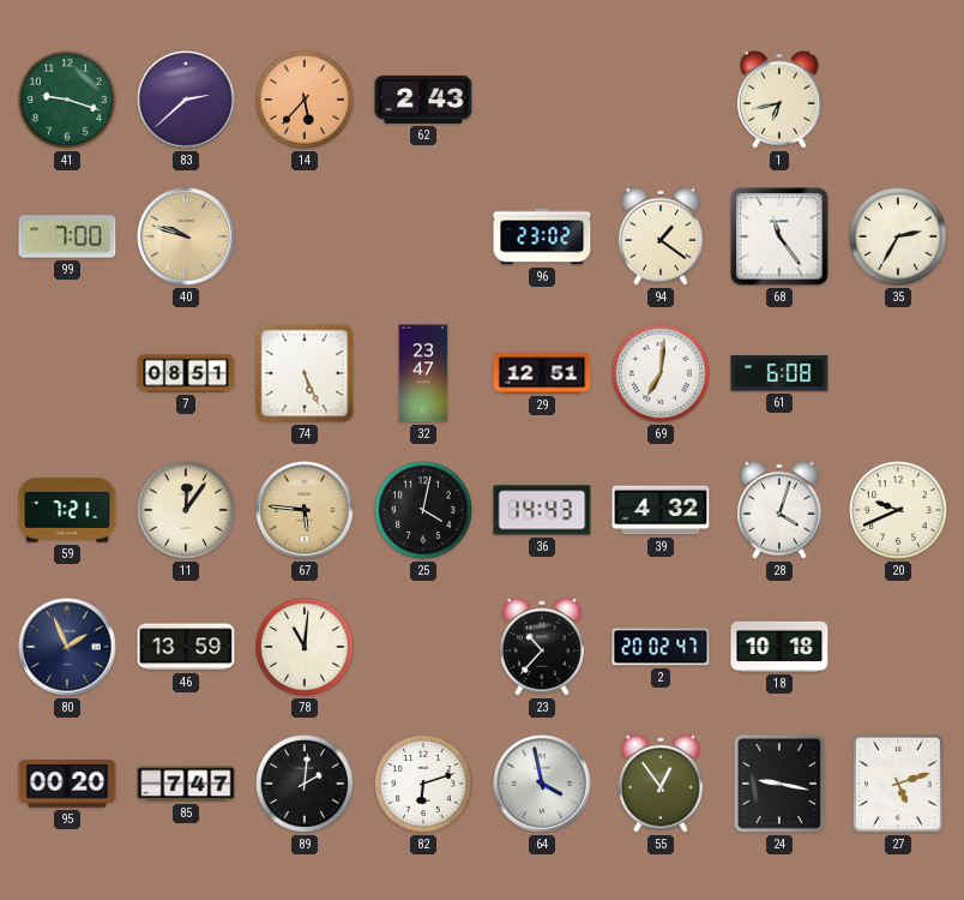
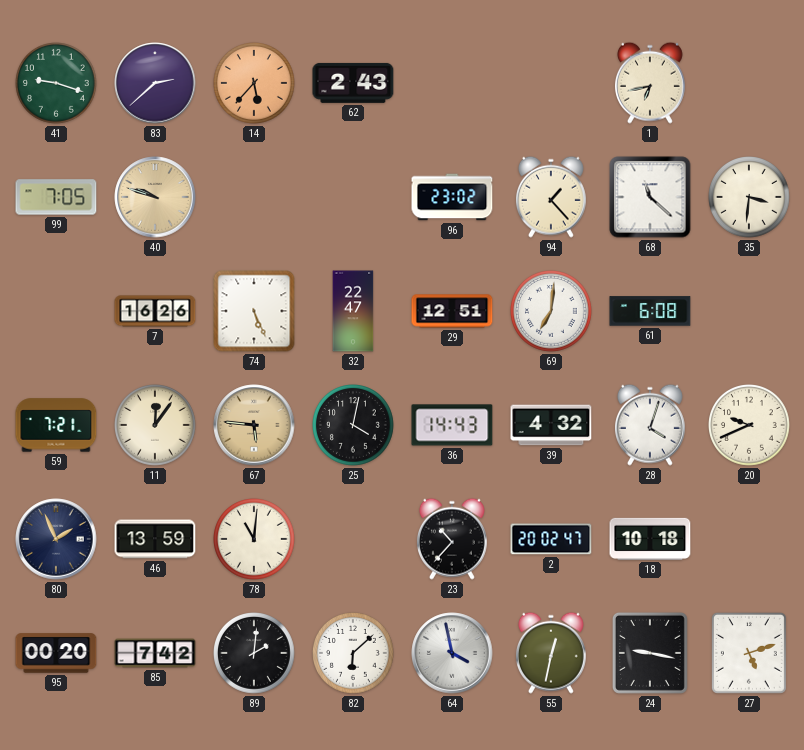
99: 7:00 -> 7:05 (56, 197)
94: 1:21 -> 1:23 (551, 197)
68: 11:24 -> 11:22 (650, 197)
35: 2:35 -> 3:31 (750, 198)
7: 08:51 -> 16:26 (155, 311)
32: 23:47 -> 22:47 (353, 311)
85: 7:47 -> 7:42 (155, 653)
82: 6:12 -> 6:08 (354, 654)
55: 12:54 -> 12:32 (551, 653)
